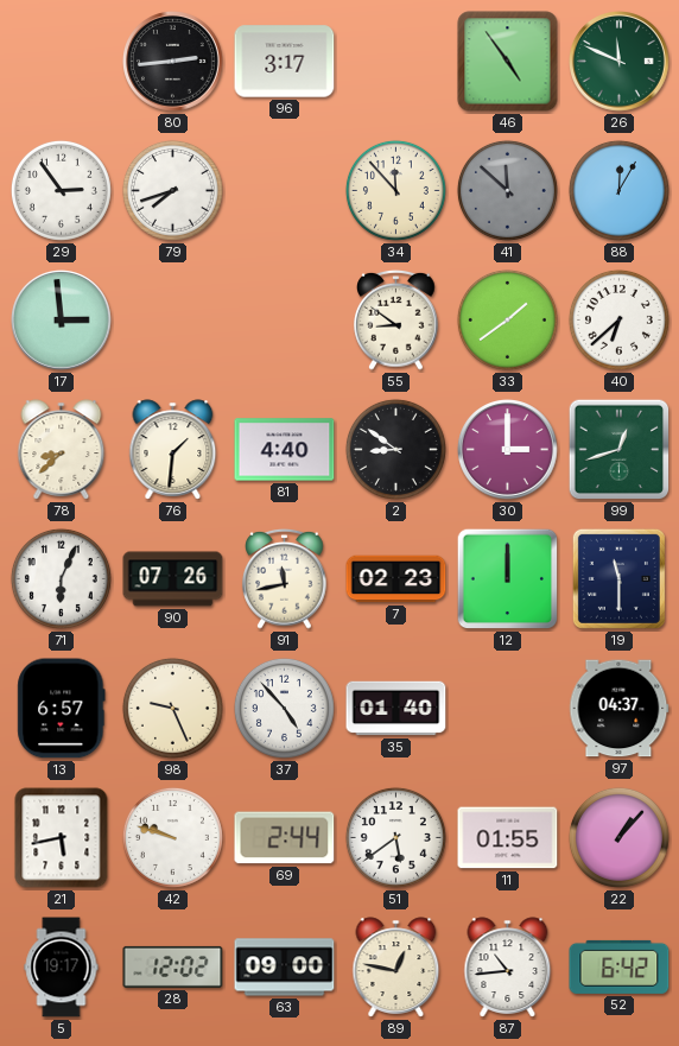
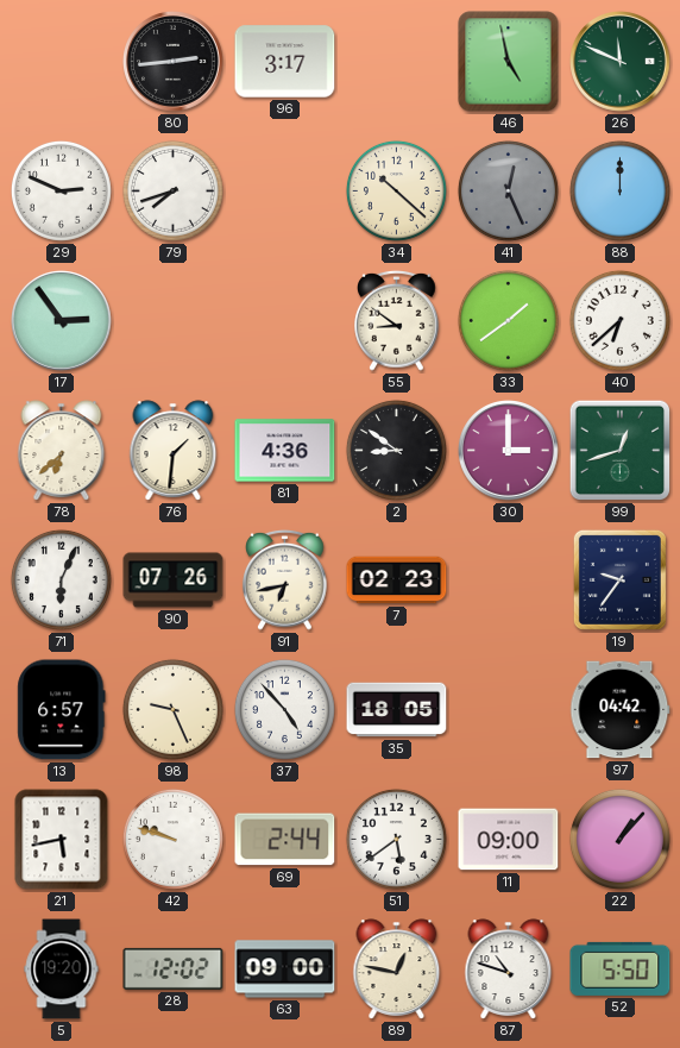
46: 4:54 -> 4:58 (509, 62)
29: 2:54 -> 2:49 (61, 190)
34: 11:53 -> 10:22 (396, 190)
41: 11:52 -> 12:26 (508, 190)
88: 12:05 -> 12:00 (619, 190)
17: 2:59 -> 2:54 (62, 321)
78: 8:38 -> 6:38 (62, 451)
81: 4:40 -> 4:36 (285, 451)
91: 11:43 -> 6:43 (285, 579)
12: 12:00 -> none (508, 579)
19: 11:30 -> 9:36 (619, 579)
35: 01:40 -> 18:05 (397, 710)
97: 04:37 -> 04:42 (621, 710)
11: 01:55 -> 09:00 (509, 840)
5: 19:17 -> 19:20 (62, 969)
87: 10:44 -> 10:48 (509, 969)
52: 6:42 -> 5:50 (621, 968)
